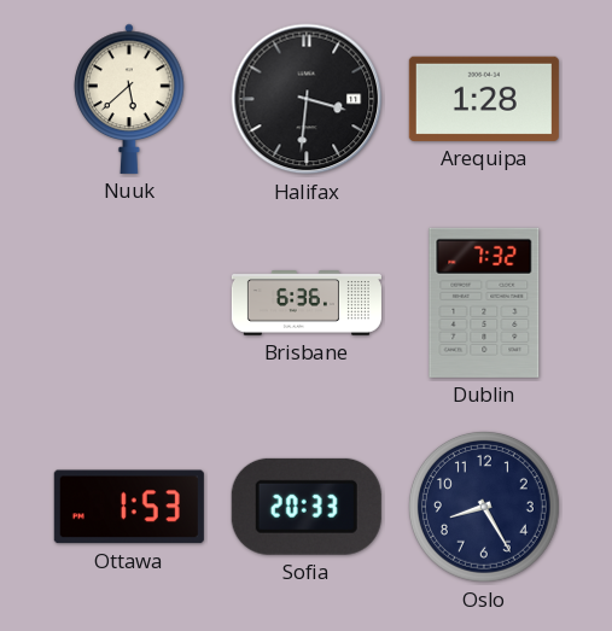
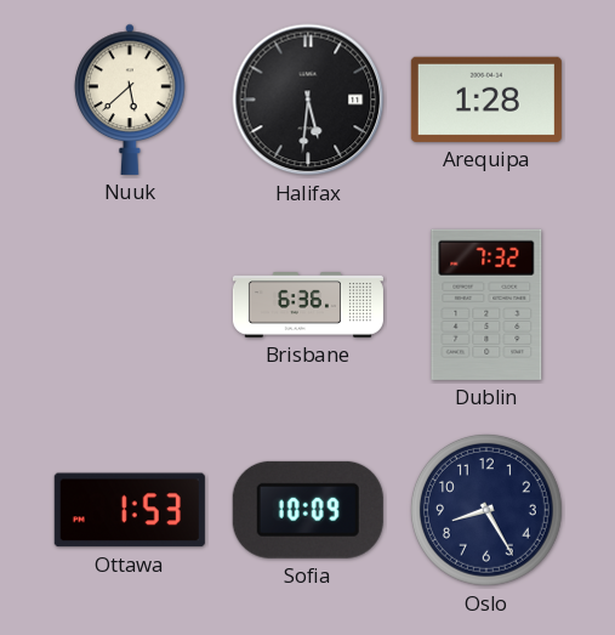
Halifax: 3:31 -> 5:31 (308, 100)
Sofia: 20:33 -> 10:09 (308, 510)
